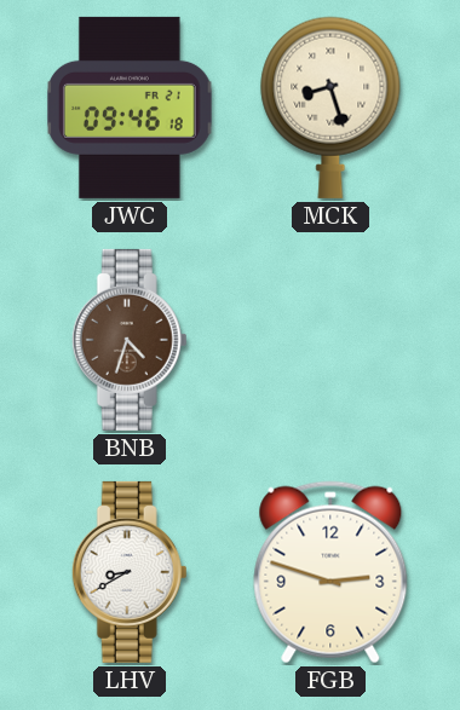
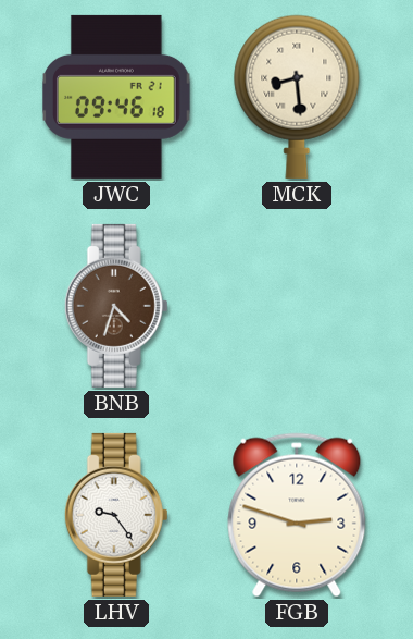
MCK: 8:27 -> 8:29 (297, 97)
LHV: 8:40 -> 9:24 (116, 515)
